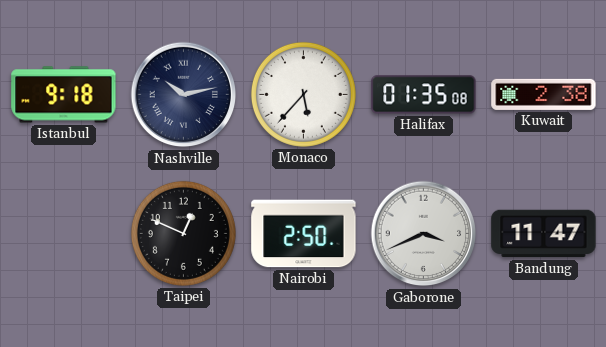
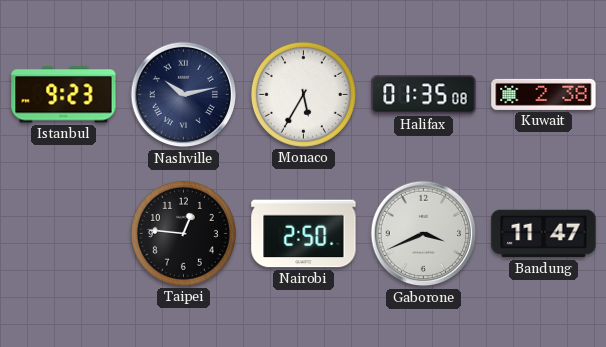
Istanbul: 9:18 -> 9:23 (64, 95)
Monaco: 5:37 -> 5:35 (303, 94)
Taipei: 12:49 -> 12:46 (183, 233)
